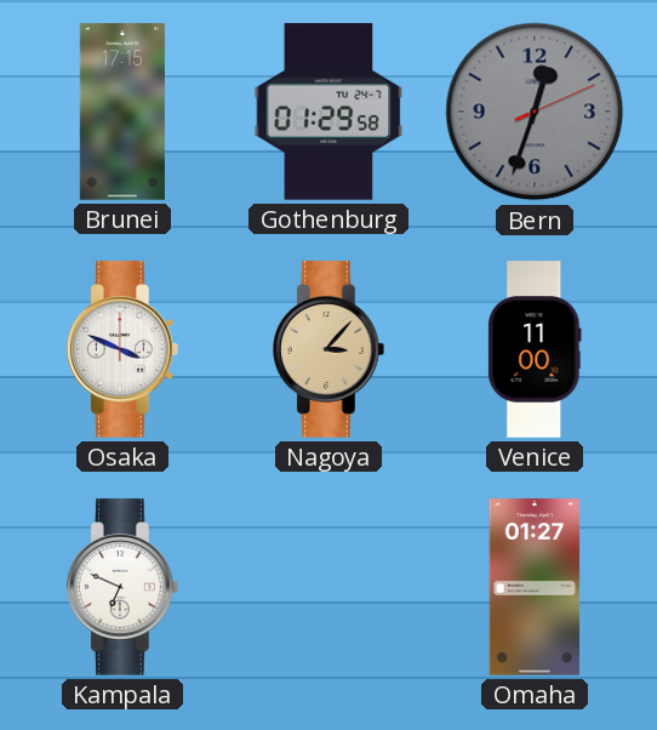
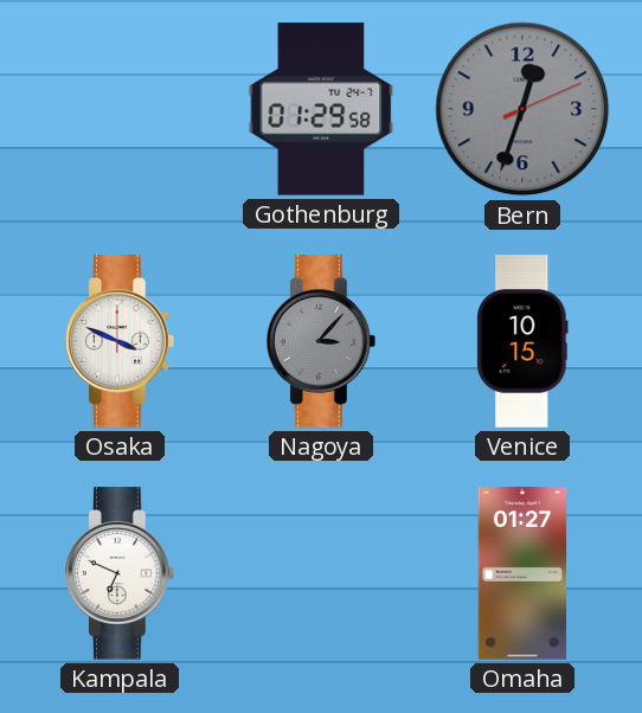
Brunei: 17:15 -> none (122, 112)
Nagoya dial: champagne -> grey (322, 341)
Venice: 11:00 -> 10:15 (522, 341)
